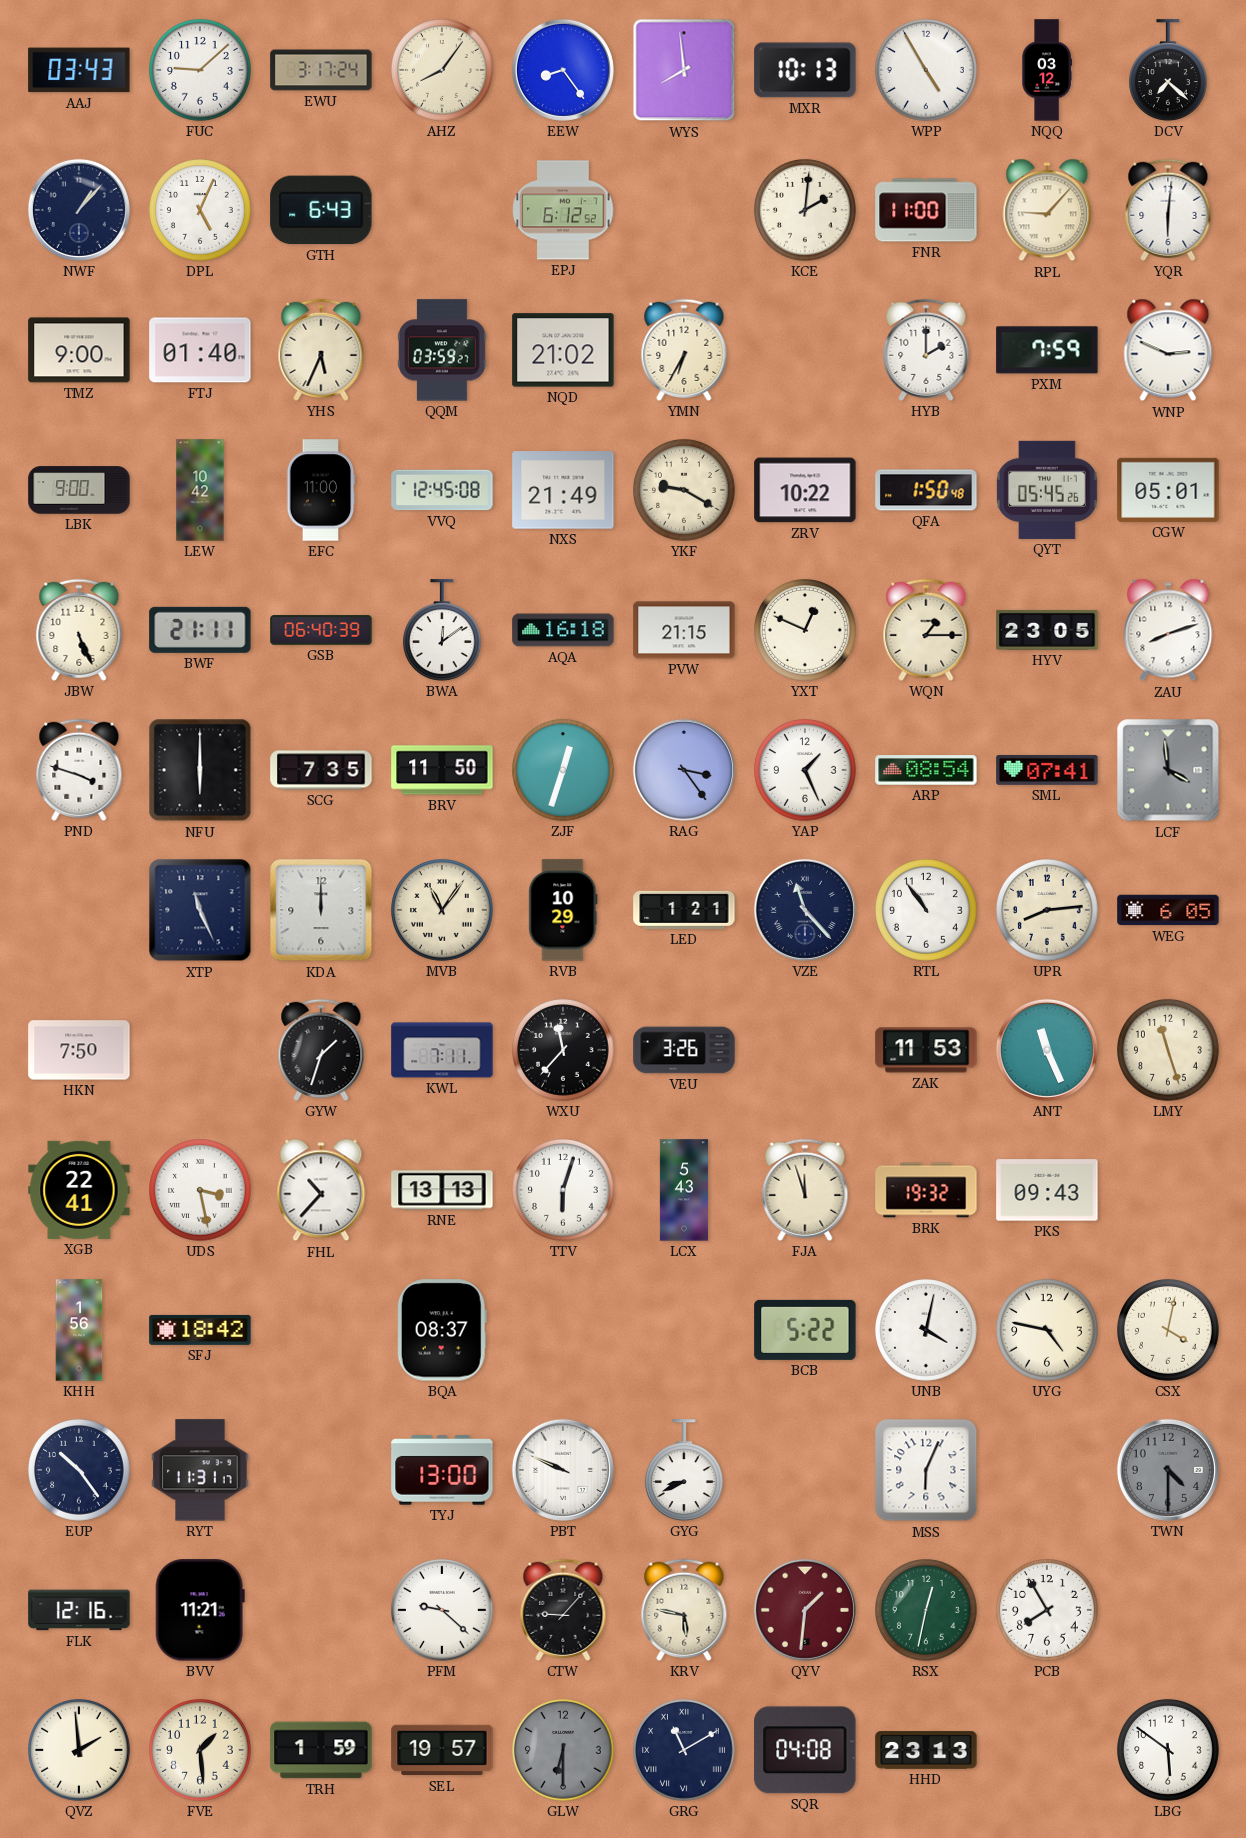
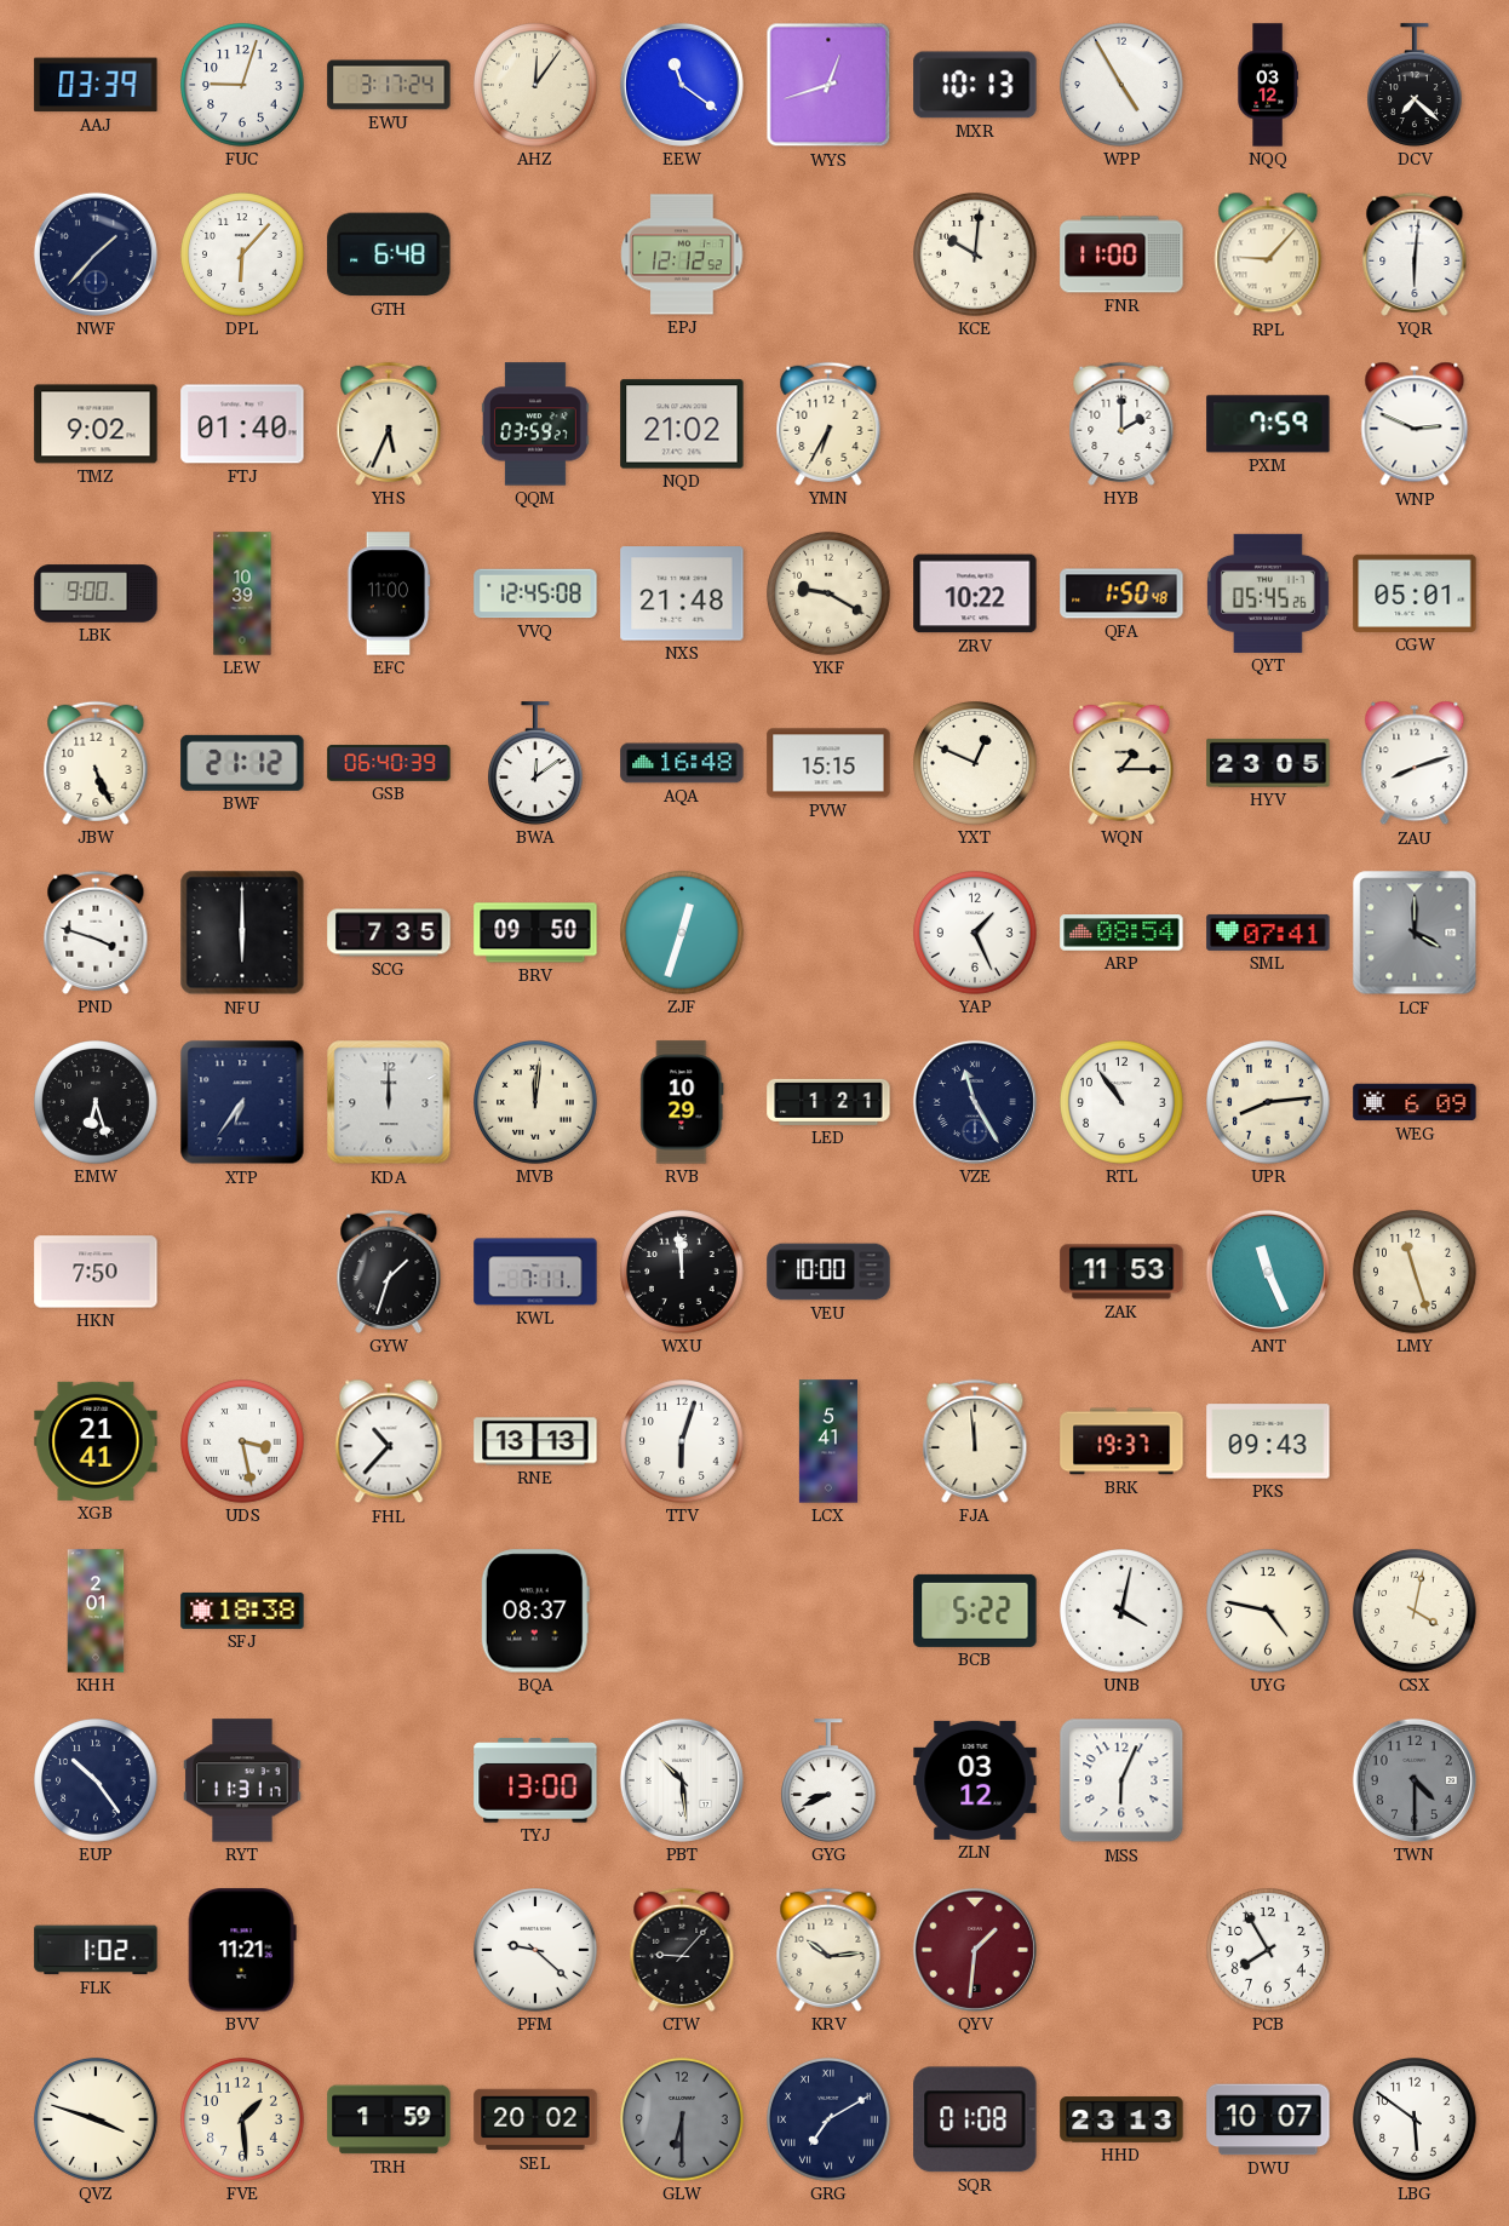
AAJ: 03:43 -> 03:39 (96, 85)
FUC: 9:08 -> 9:03 (243, 86)
AHZ: 8:06 -> 12:06 (537, 86)
EEW: 8:24 -> 11:21 (682, 85)
WYS: 7:59 -> 12:42 (828, 85)
NWF: 1:07 -> 1:37 (96, 254)
DPL: 5:04 -> 6:07 (243, 256)
GTH: 6:43 -> 6:48 (389, 254)
EPJ: 6:12 -> 12:12 (682, 254)
KCE: 2:01 -> 10:01 (976, 256)
TMZ: 9:00 -> 9:02 (96, 424)
LEW: 10:42 -> 10:39 (242, 593)
NXS: 21:49 -> 21:48 (682, 593)
BWF: 21:11 -> 21:12 (242, 763)
AQA: 16:18 -> 16:48 (682, 763)
PVW: 21:15 -> 15:15 (828, 763)
BRV: 11:50 -> 09:50 (535, 933)
RAG: 3:24 -> none (684, 770)
LCF: 3:59 -> 4:00 (1415, 933)
EMW: none -> 6:27 (97, 1103)
XTP: 11:26 -> 6:36 (242, 1102)
MVB: 11:06 -> 12:01 (537, 1103)
VZE: 11:23 -> 11:25 (975, 1102)
WEG: 6:05 -> 6:09 (1415, 1102)
WXU: 11:37 -> 11:59 (683, 1273)
VEU: 3:26 -> 10:00 (828, 1272)
XGB: 22:41 -> 21:41 (96, 1441)
LCX: 5:43 -> 5:41 (828, 1441)
FJA: 11:57 -> 11:59 (975, 1441)
BRK: 19:32 -> 19:37 (1121, 1441)
KHH: 1:56 -> 2:01 (96, 1611)
SFJ: 18:42 -> 18:38 (242, 1611)
PBT: 9:49 -> 10:29 (682, 1780)
ZLN: none -> 03:12 (975, 1780)
FLK: 12:16 -> 1:02 (96, 1950)
KRV: 5:47 -> 10:14 (828, 1950)
RSX: 12:32 -> none (927, 1611)
QVZ: 1:59 -> 3:48 (97, 2121)
SEL: 19:57 -> 20:02 (535, 2119)
GRG: 11:10 -> 7:10 (830, 2121)
SQR: 04:08 -> 01:08 (975, 2119)
DWU: none -> 10:07 (1268, 2119)
